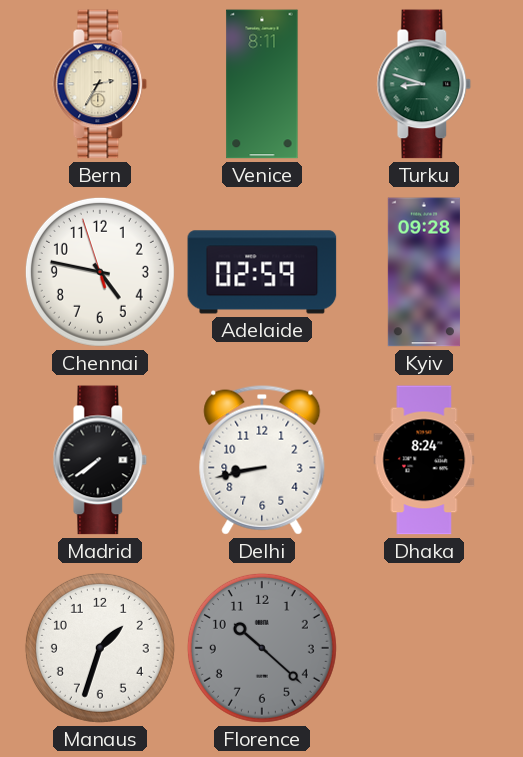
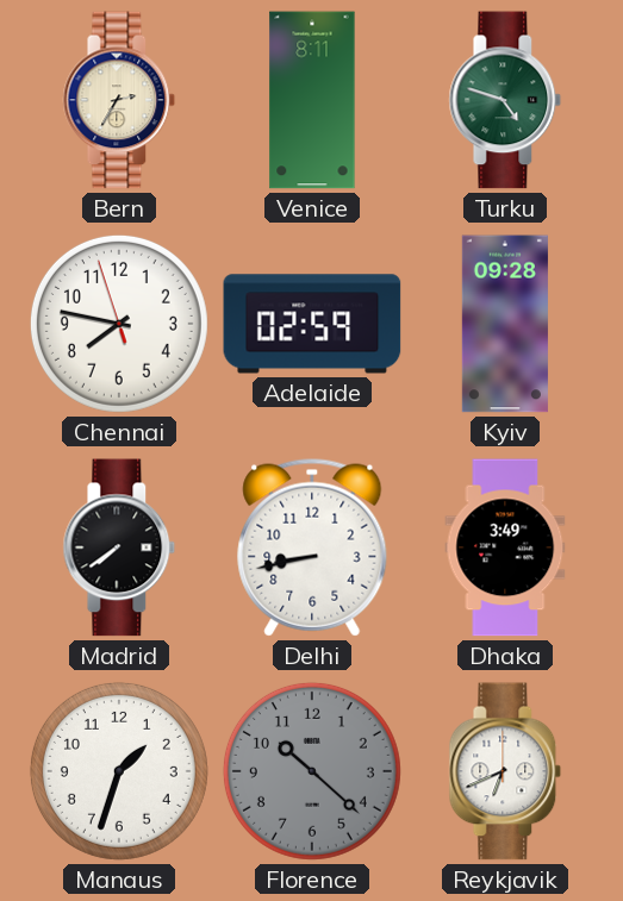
Turku: 8:48 -> 4:48 (505, 100)
Chennai: 4:46 -> 7:46 (119, 324)
Dhaka: 8:24 -> 3:49 (505, 548)
Reykjavik: none -> 6:41 (505, 771)
